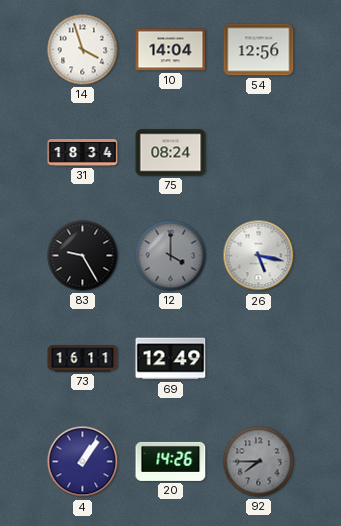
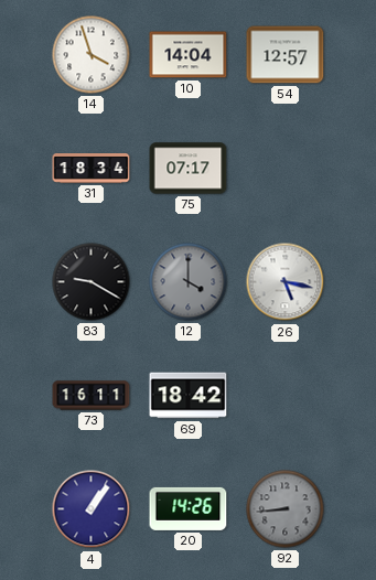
54: 12:56 -> 12:57 (286, 55)
75: 08:24 -> 07:17 (189, 169)
83: 9:25 -> 9:20 (92, 282)
69: 12:49 -> 18:42 (189, 396)
92: 7:45 -> 8:44 (286, 509)
